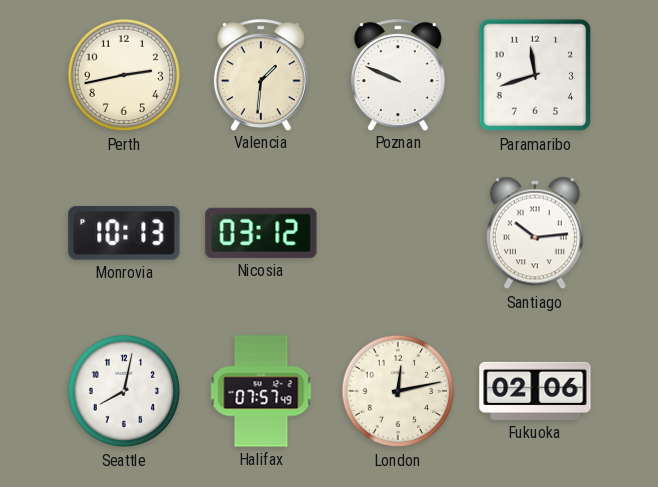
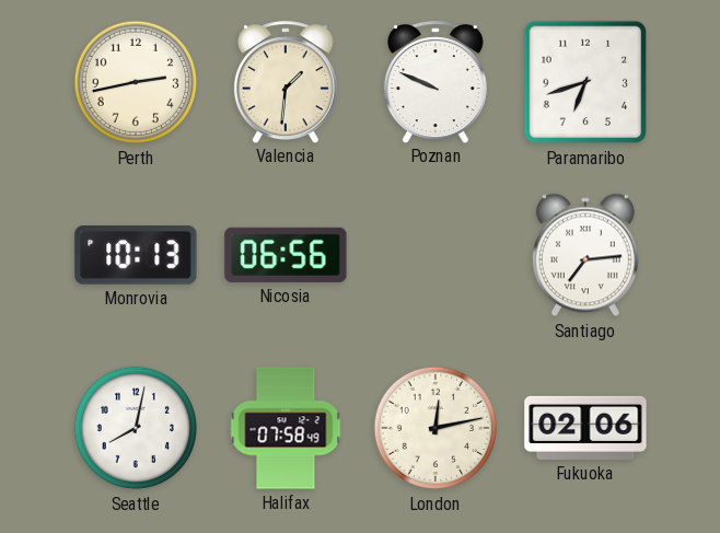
Paramaribo: 11:42 -> 6:42 (585, 82)
Nicosia: 03:12 -> 06:56 (286, 255)
Santiago: 10:14 -> 7:14 (585, 255)
Halifax: 07:57 -> 07:58 (286, 428)
